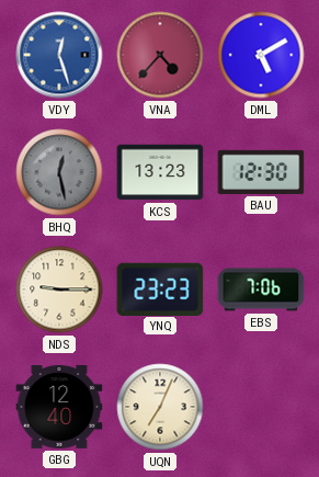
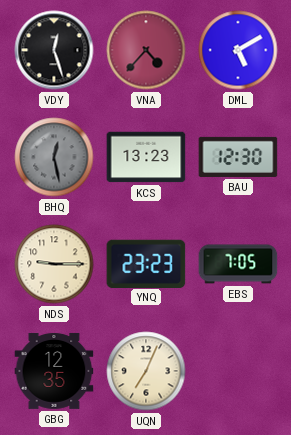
VDY dial: blue -> black (54, 50)
EBS: 7:06 -> 7:05 (238, 264)
GBG: 12:40 -> 12:35 (54, 371)
